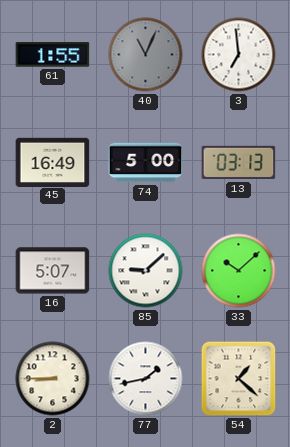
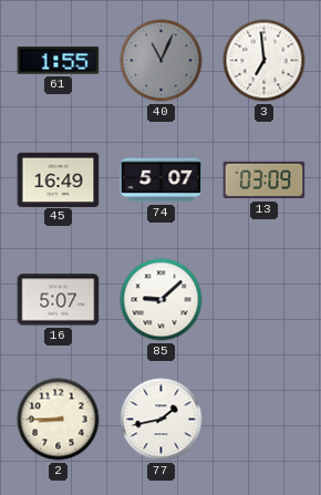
74: 5:00 -> 5:07 (162, 181)
13: 03:13 -> 03:09 (265, 181)
33: 10:08 -> none (239, 271)
54: 1:22 -> none (239, 379)
